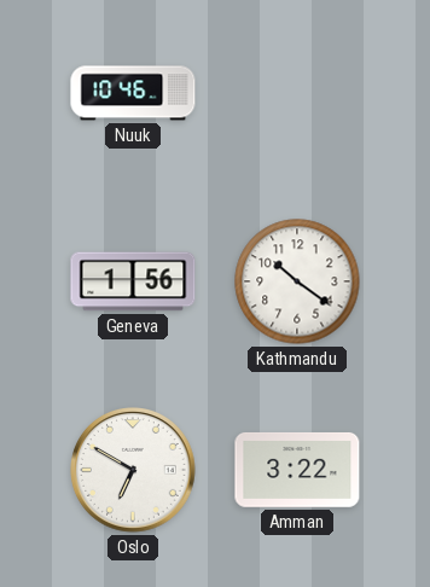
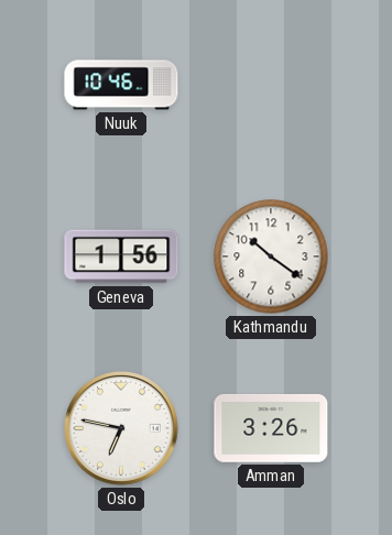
Oslo: 6:50 -> 6:47 (122, 429)
Amman: 3:22 -> 3:26 (271, 428)
